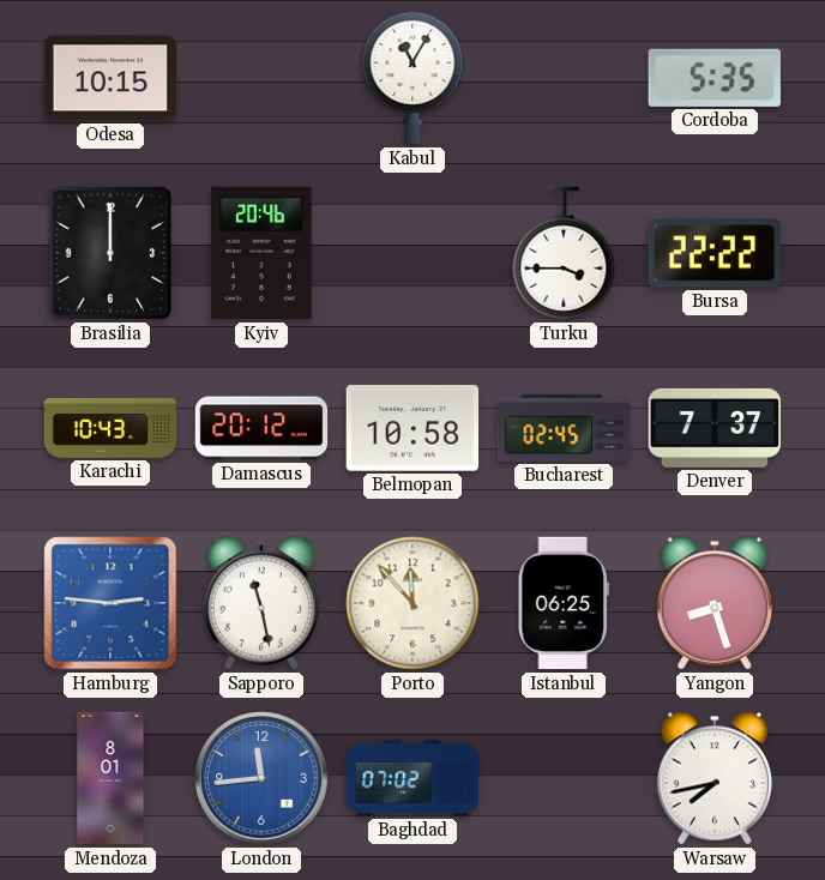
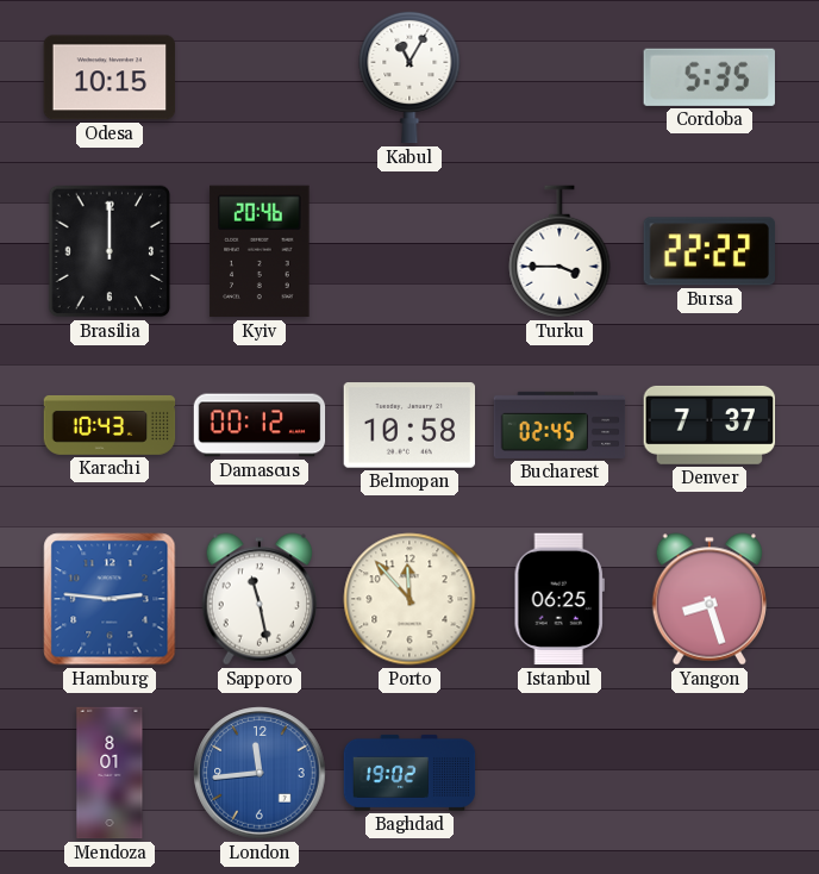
Damascus: 20:12 -> 00:12 (260, 425)
Baghdad: 07:02 -> 19:02 (409, 773)
Warsaw: 7:43 -> none (715, 778)
